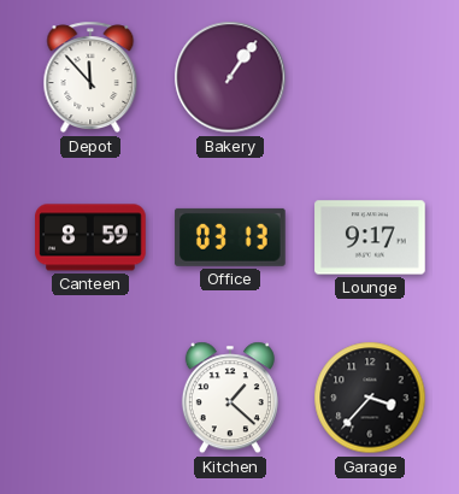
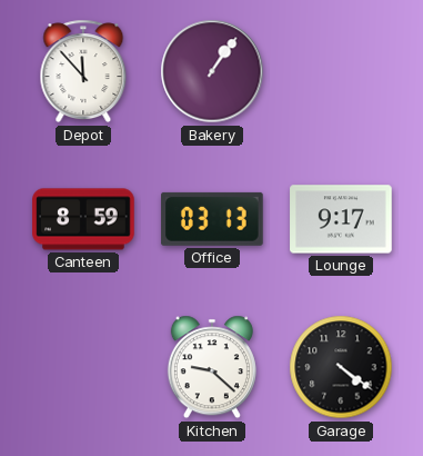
Kitchen: 1:22 -> 9:22 (212, 367)
Garage: 3:37 -> 4:21 (341, 367)
